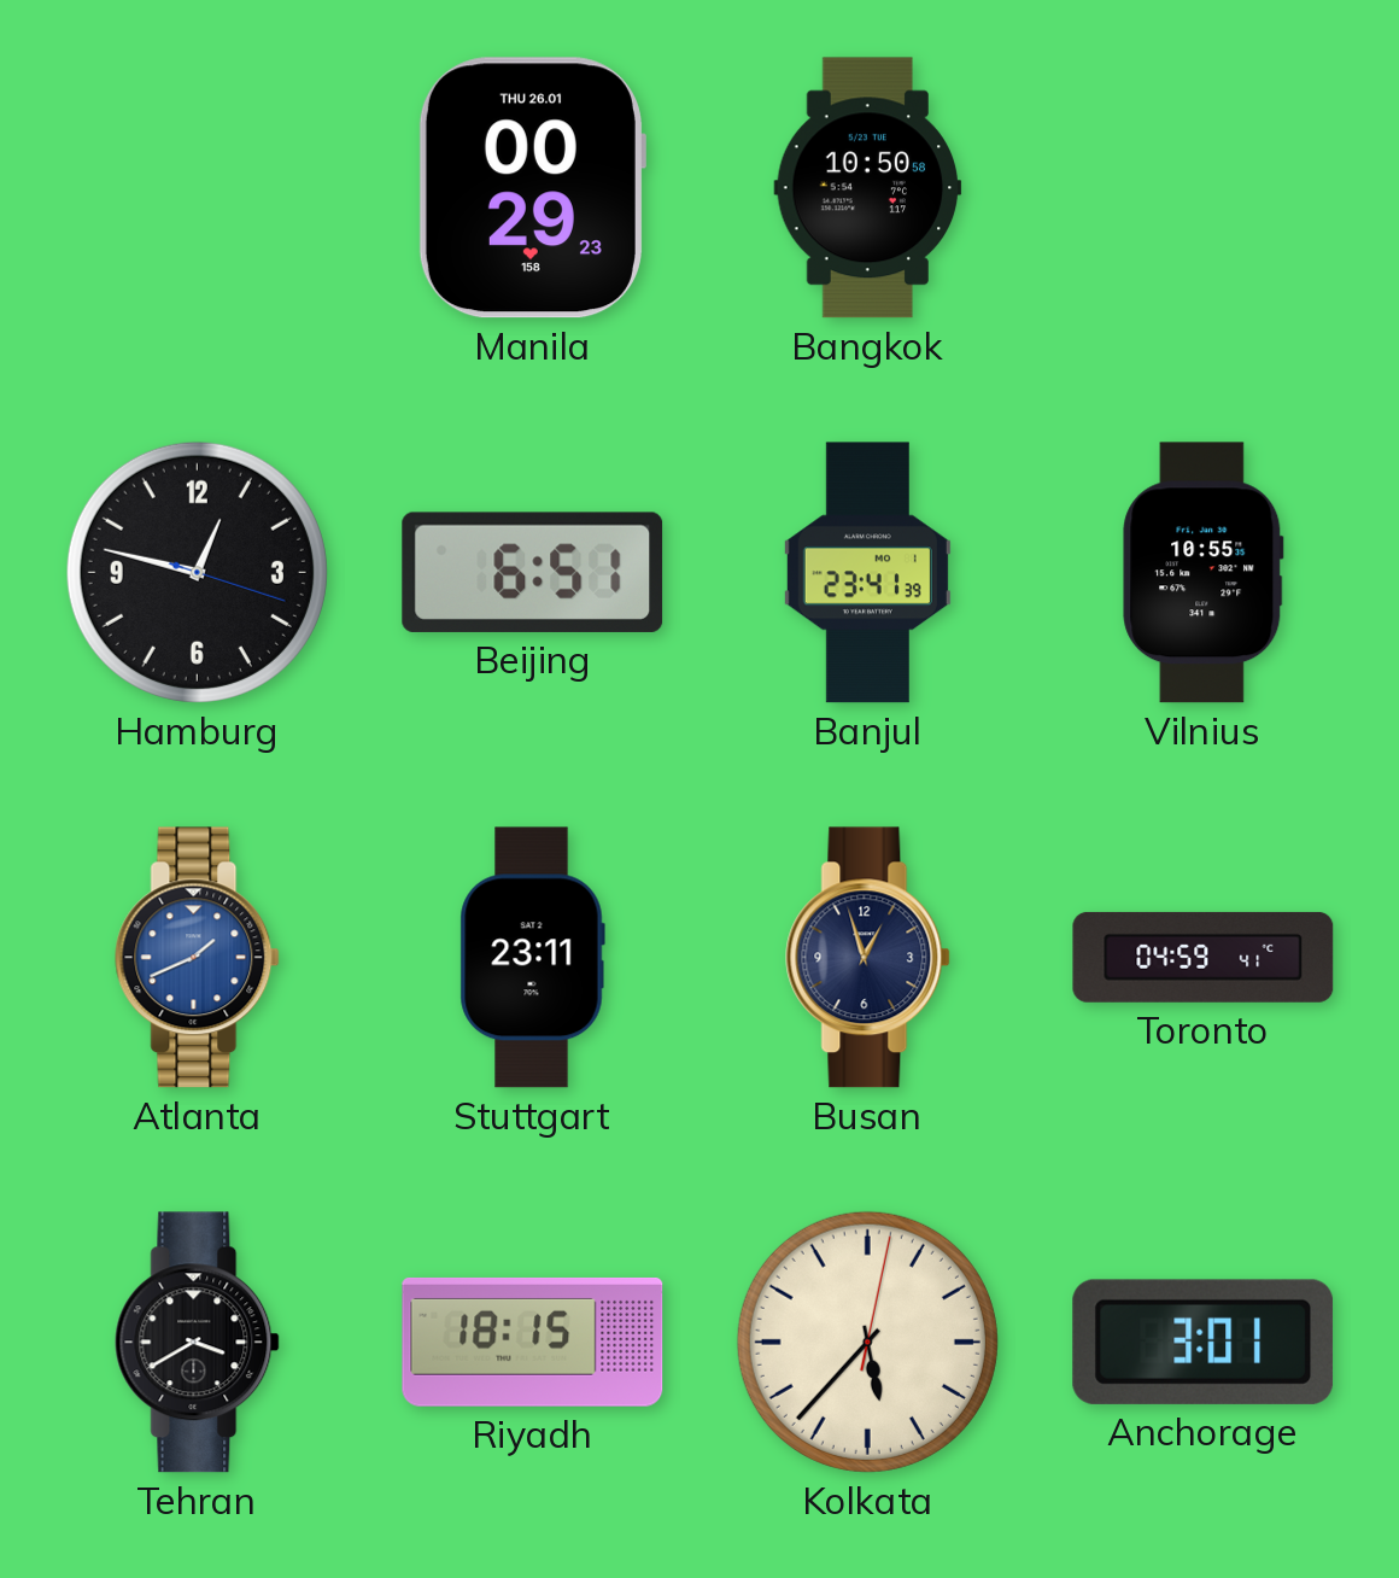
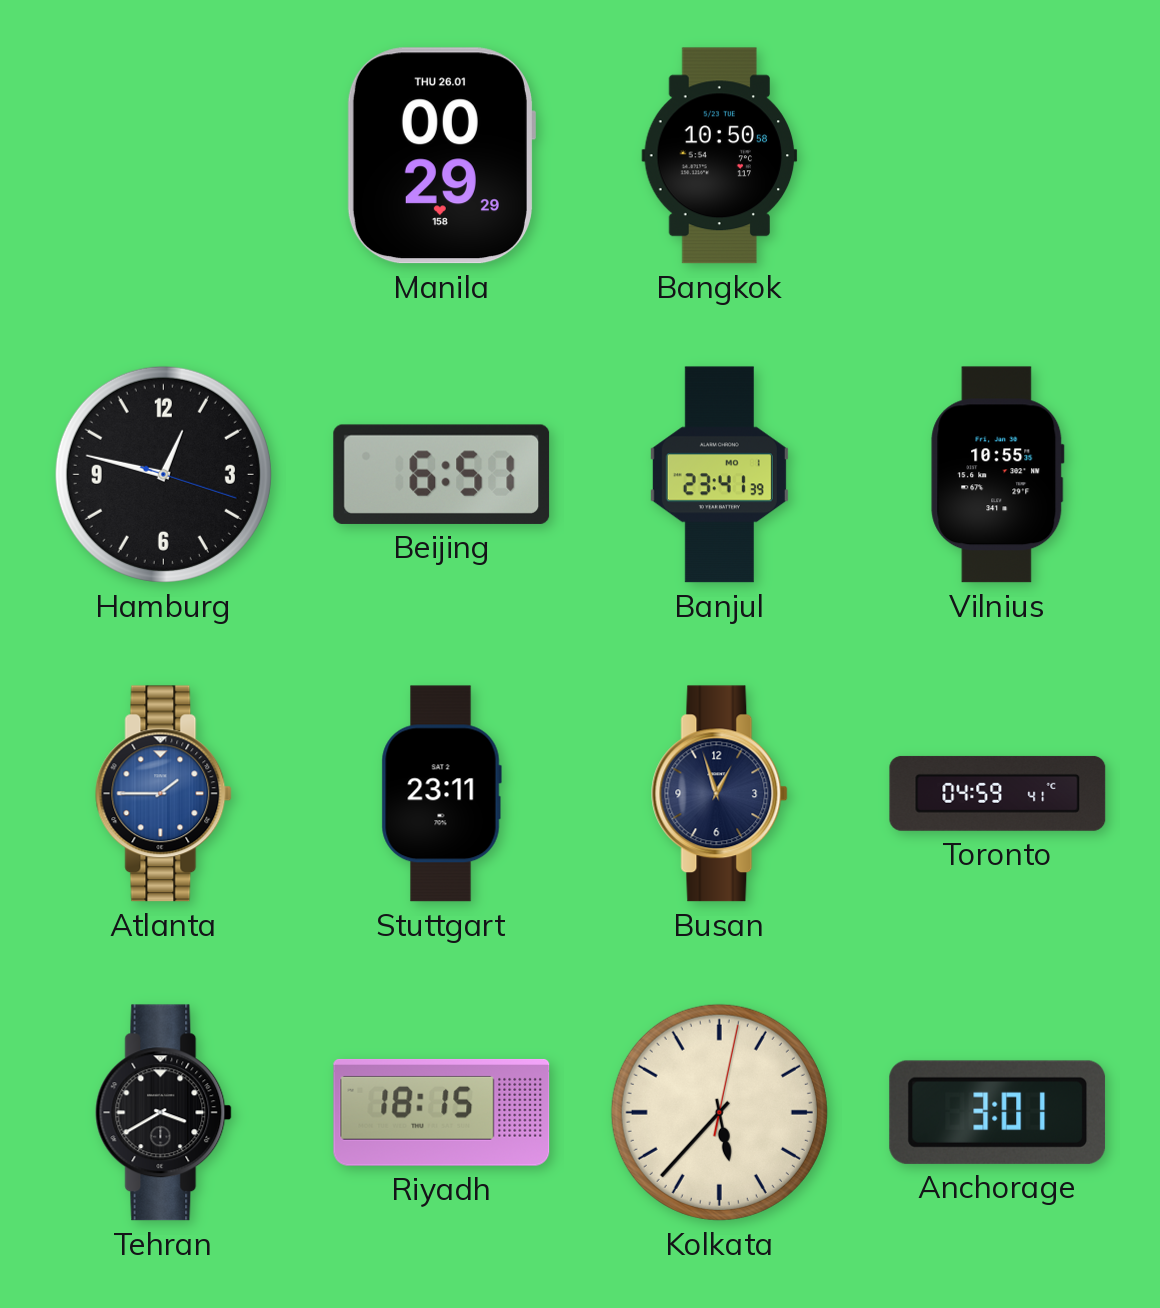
Manila: 00:29:23 -> 00:29:29 (441, 156)
Atlanta: 1:41 -> 1:45 (164, 794)
